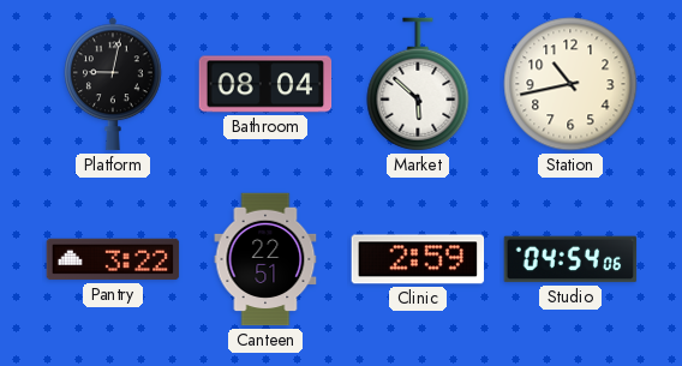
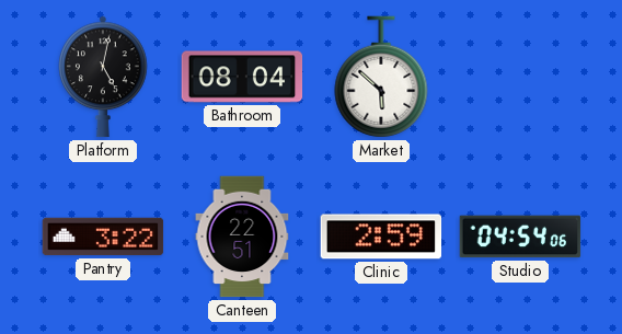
Platform: 9:02 -> 5:02 (103, 77)
Station: 10:43 -> none (570, 84)
